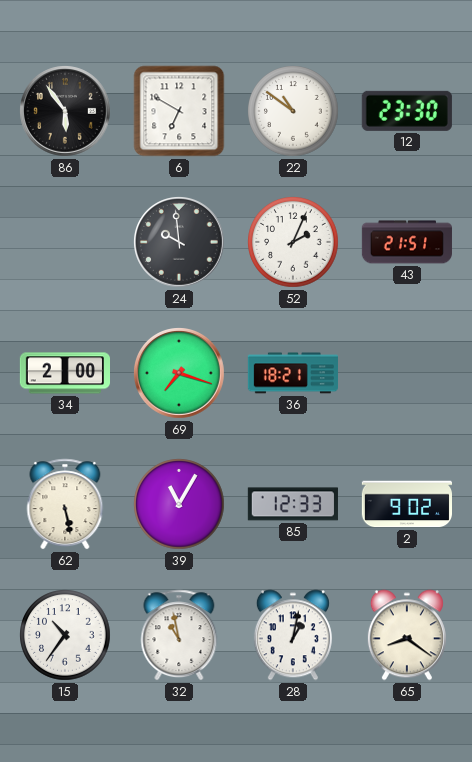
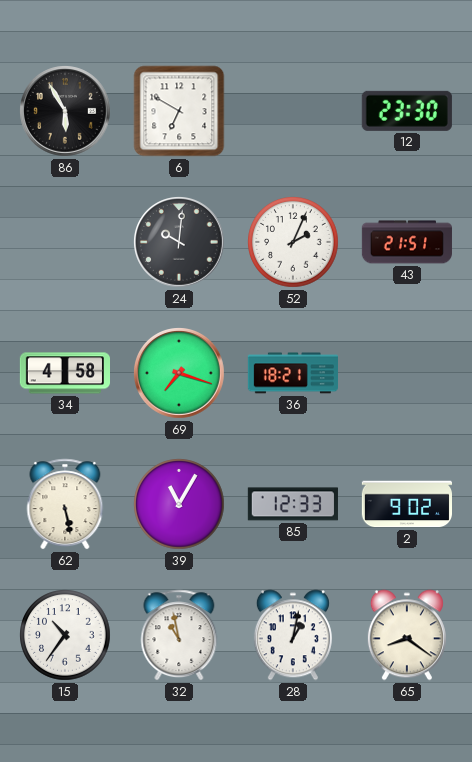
86: 5:54 -> 5:55 (66, 112)
22: 10:51 -> none (293, 111)
24: 9:59 -> 10:01 (180, 243)
34: 2:00 -> 4:58 (64, 373)
